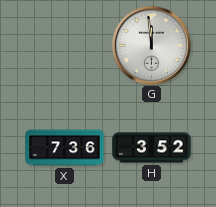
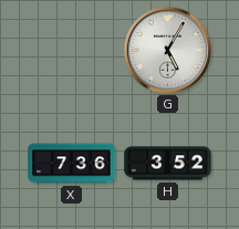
G: 11:59 -> 5:05 (167, 50)
